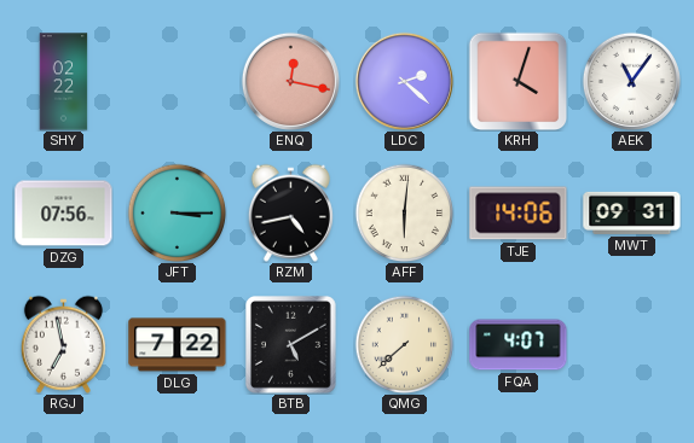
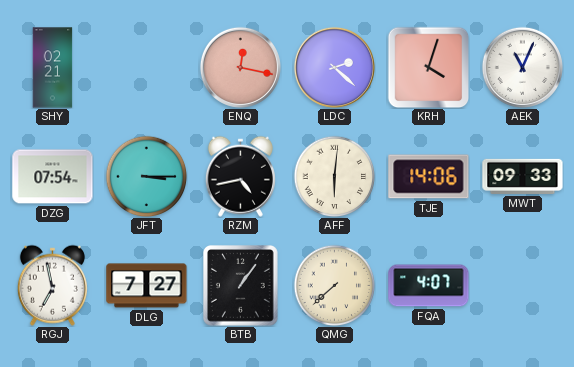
SHY: 02:22 -> 02:21 (53, 68)
AEK: 11:06 -> 11:04 (522, 67)
DZG: 07:56 -> 07:54 (53, 177)
MWT: 09:31 -> 09:33 (523, 176)
DLG: 7:22 -> 7:27 (147, 286)
BTB: 5:10 -> 1:06 (241, 286)
